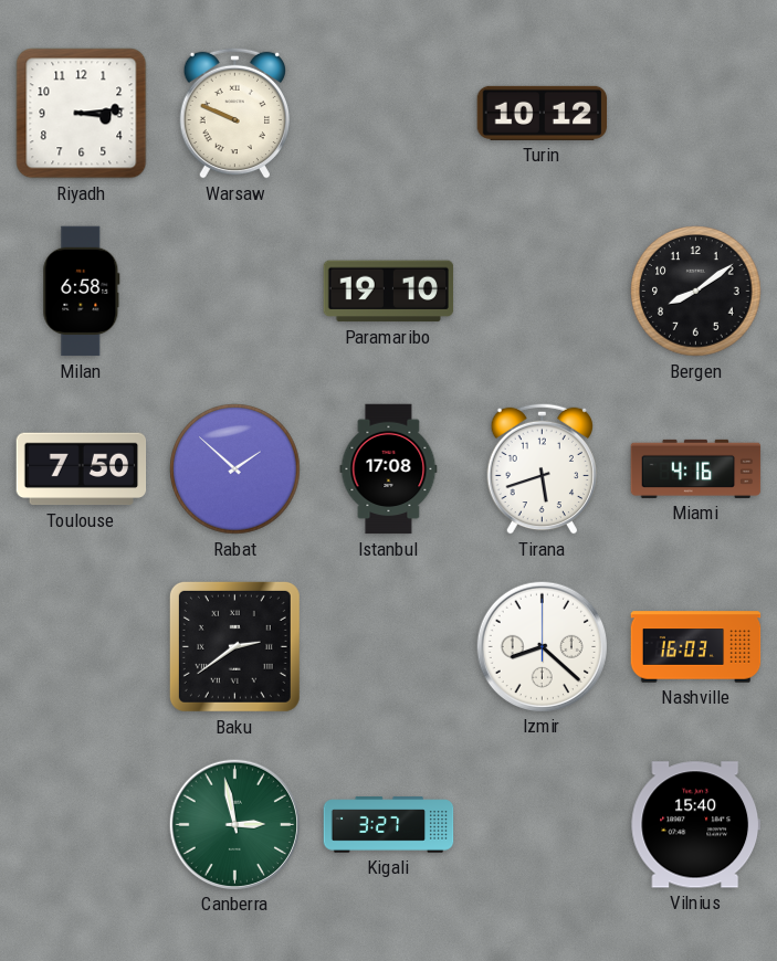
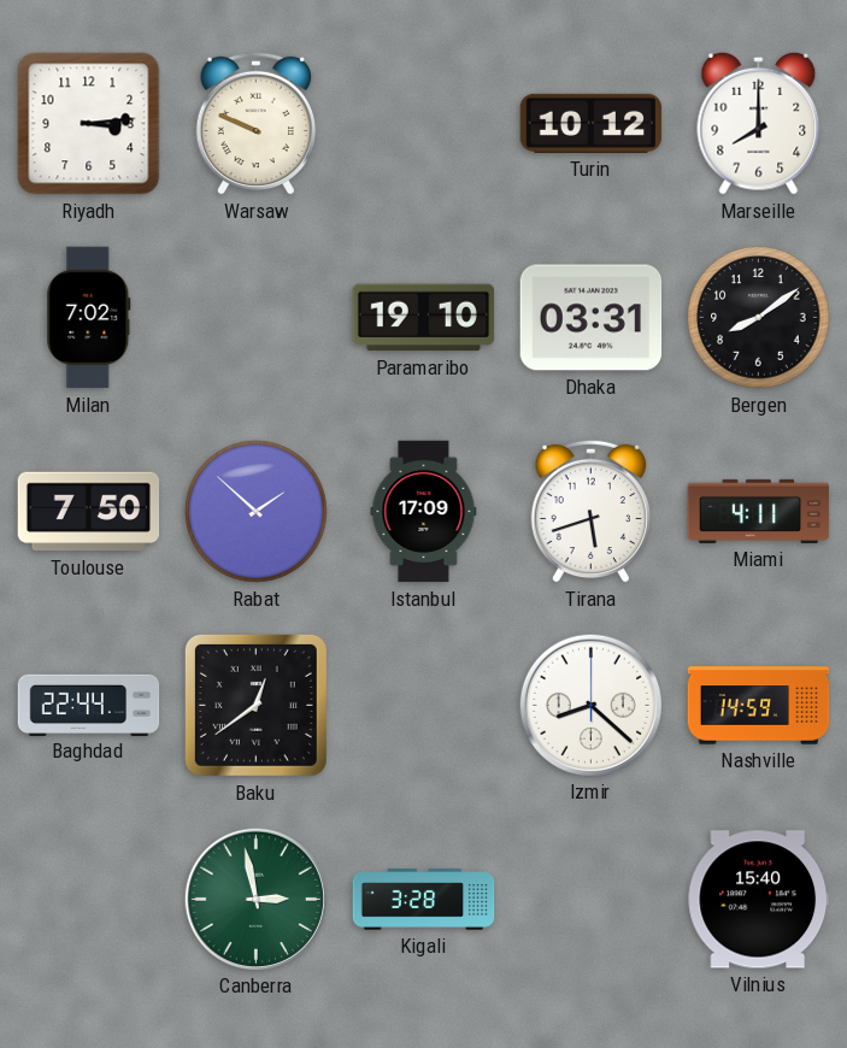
Marseille: none -> 8:00 (759, 123)
Milan: 6:58 -> 7:02 (89, 318)
Dhaka: none -> 03:31 (592, 318)
Istanbul: 17:08 -> 17:09 (424, 512)
Miami: 4:16 -> 4:11 (759, 511)
Baghdad: none -> 22:44 (89, 705)
Baku: 2:39 -> 12:39 (255, 705)
Nashville: 16:03 -> 14:59 (759, 706)
Kigali: 3:27 -> 3:28 (424, 900)
